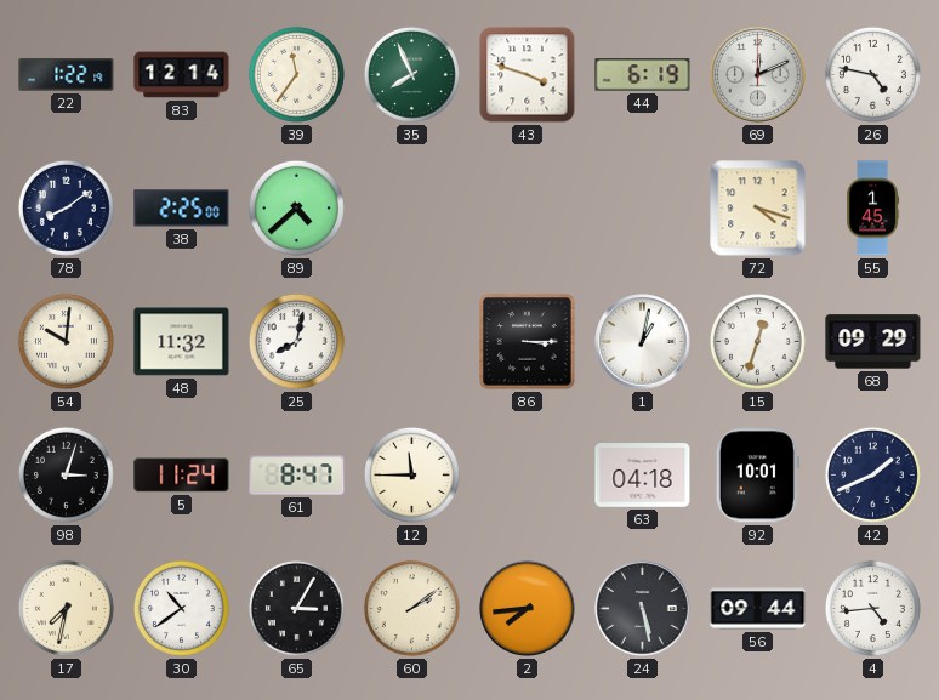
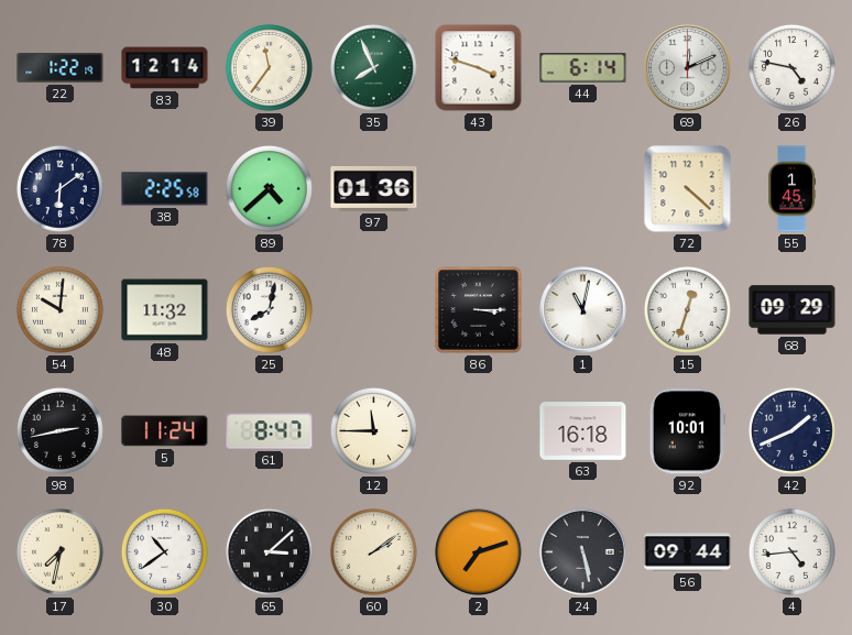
44: 6:19 -> 6:14 (583, 68)
78: 8:09 -> 6:09 (59, 188)
38: 2:25:00 -> 2:25:58 (165, 189)
97: none -> 01:36 (374, 189)
72: 4:18 -> 4:22 (688, 189)
1: 1:02 -> 11:02 (583, 310)
98: 3:03 -> 2:43 (59, 430)
63: 04:18 -> 16:18 (583, 431)
65: 3:05 -> 3:08 (269, 551)
2: 7:44 -> 7:12 (479, 552)
